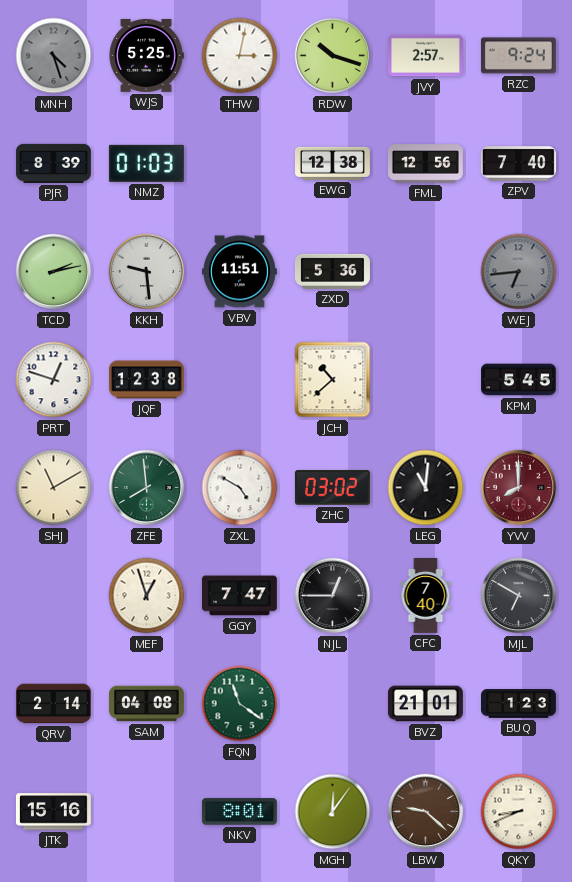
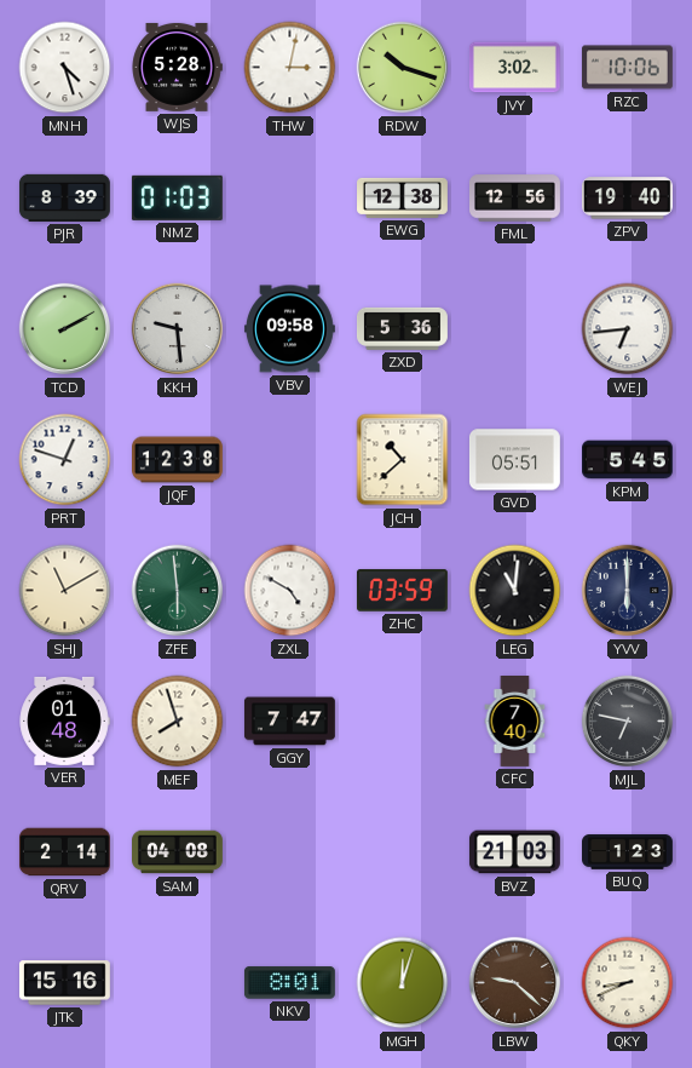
MNH dial: grey -> white (65, 68)
WJS: 5:25 -> 5:28 (177, 67)
JVY: 2:57 -> 3:02 (514, 68)
RZC: 9:24 -> 10:06 (627, 68)
ZPV: 7:40 -> 19:40 (627, 199)
TCD: 2:13 -> 2:10 (65, 329)
VBV: 11:51 -> 09:58 (289, 329)
WEJ dial: grey -> white (628, 329)
GVD: none -> 05:51 (514, 460)
ZFE: 7:59 -> 5:59 (178, 591)
ZHC: 03:02 -> 03:59 (402, 591)
YVV: 8:00 -> 6:00 (628, 591)
YVV dial: burgundy -> navy (628, 591)
VER: none -> 01:48 (64, 720)
MEF: 12:57 -> 7:57 (178, 722)
NJL: 12:45 -> none (333, 596)
MJL: 6:50 -> 6:47 (628, 722)
FQN: 11:21 -> none (240, 704)
BVZ: 21:01 -> 21:03 (514, 852)
MGH: 12:06 -> 12:03 (403, 983)
